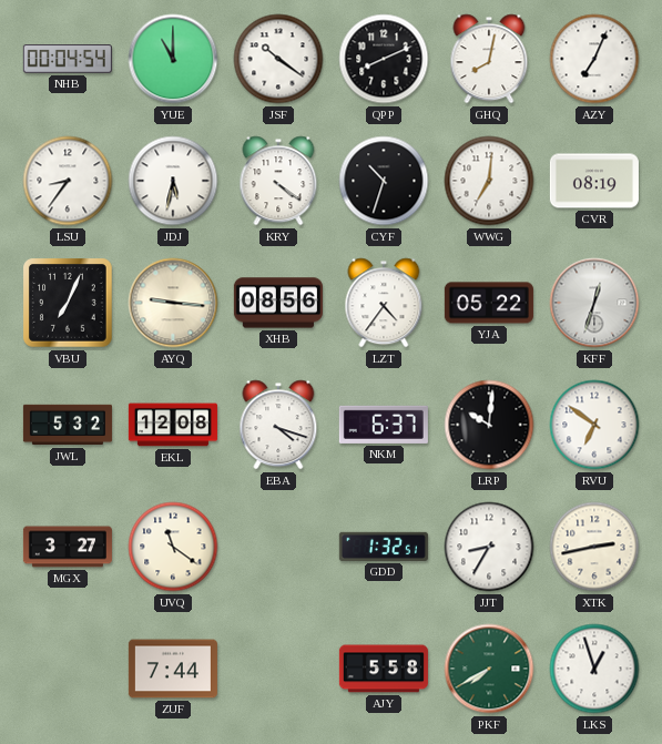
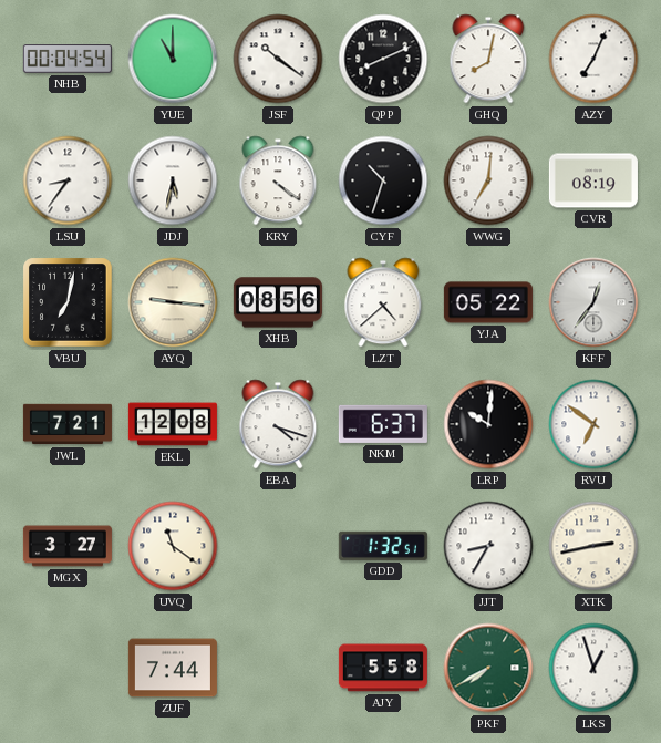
VBU: 7:04 -> 7:02 (68, 302)
LZT: 4:36 -> 4:38 (383, 302)
KFF: 12:33 -> 12:36 (593, 302)
JWL: 5:32 -> 7:21 (68, 424)
